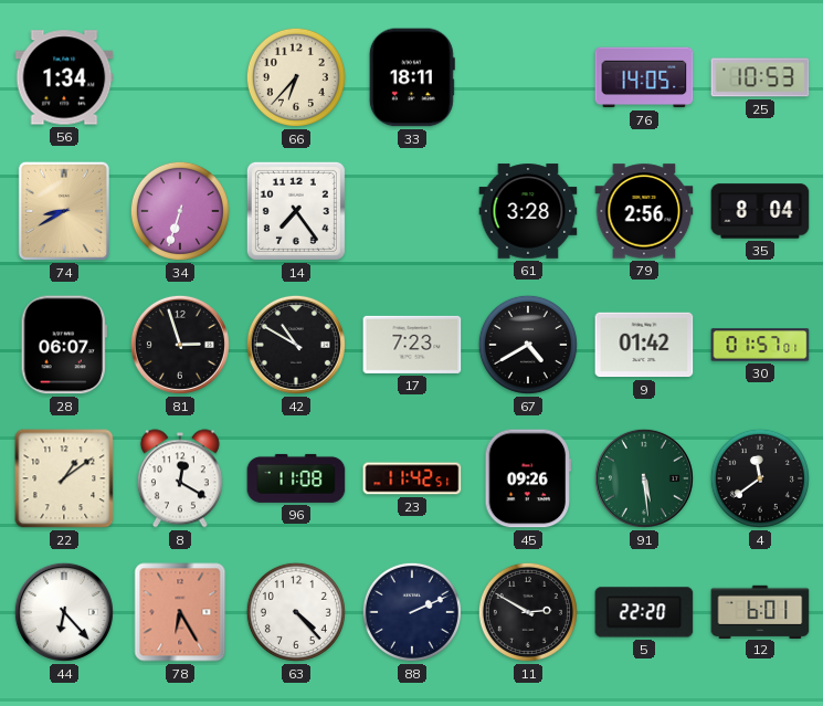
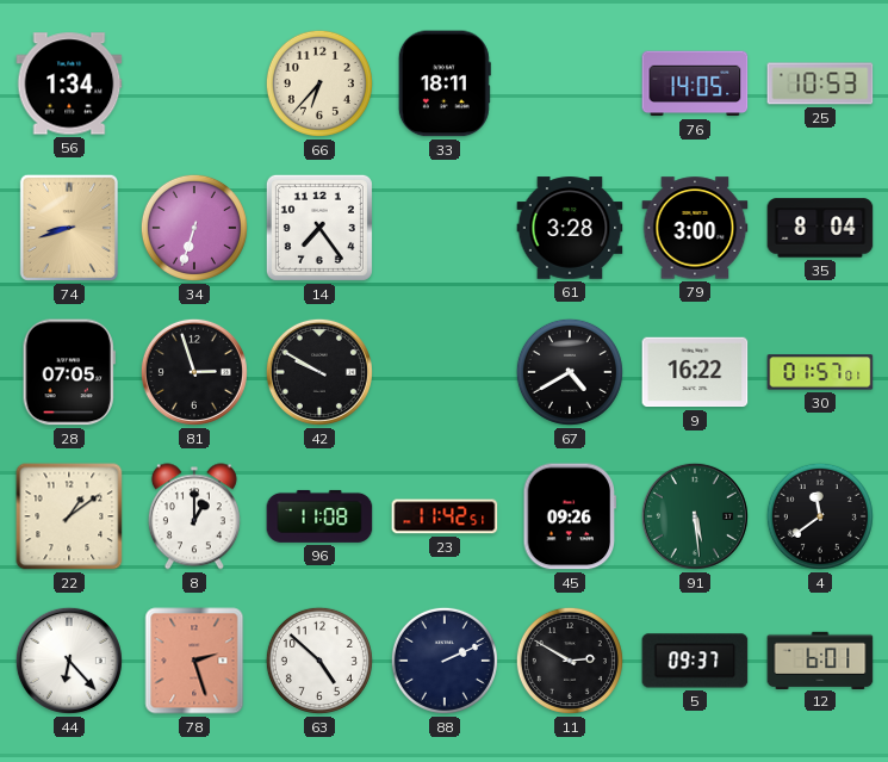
74: 8:40 -> 8:42 (69, 228)
79: 2:56 -> 3:00 (695, 228)
28: 06:07 -> 07:05 (69, 372)
42: 10:50 -> 9:50 (319, 372)
17: 7:23 -> none (412, 345)
9: 01:42 -> 16:22 (695, 372)
8: 12:20 -> 1:00 (194, 516)
78: 6:25 -> 2:27 (194, 661)
63: 4:23 -> 4:52 (319, 661)
5: 22:20 -> 09:37 (695, 661)
